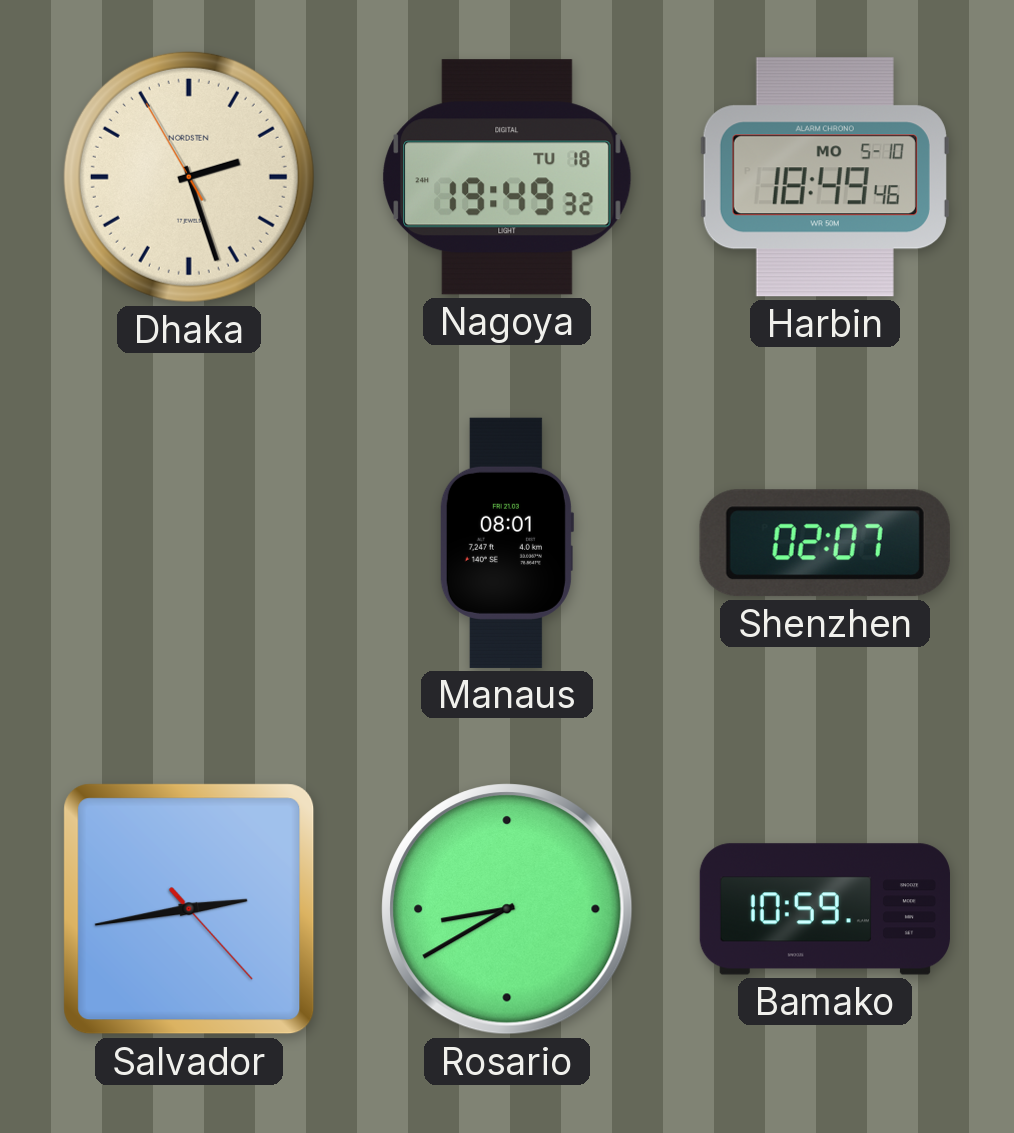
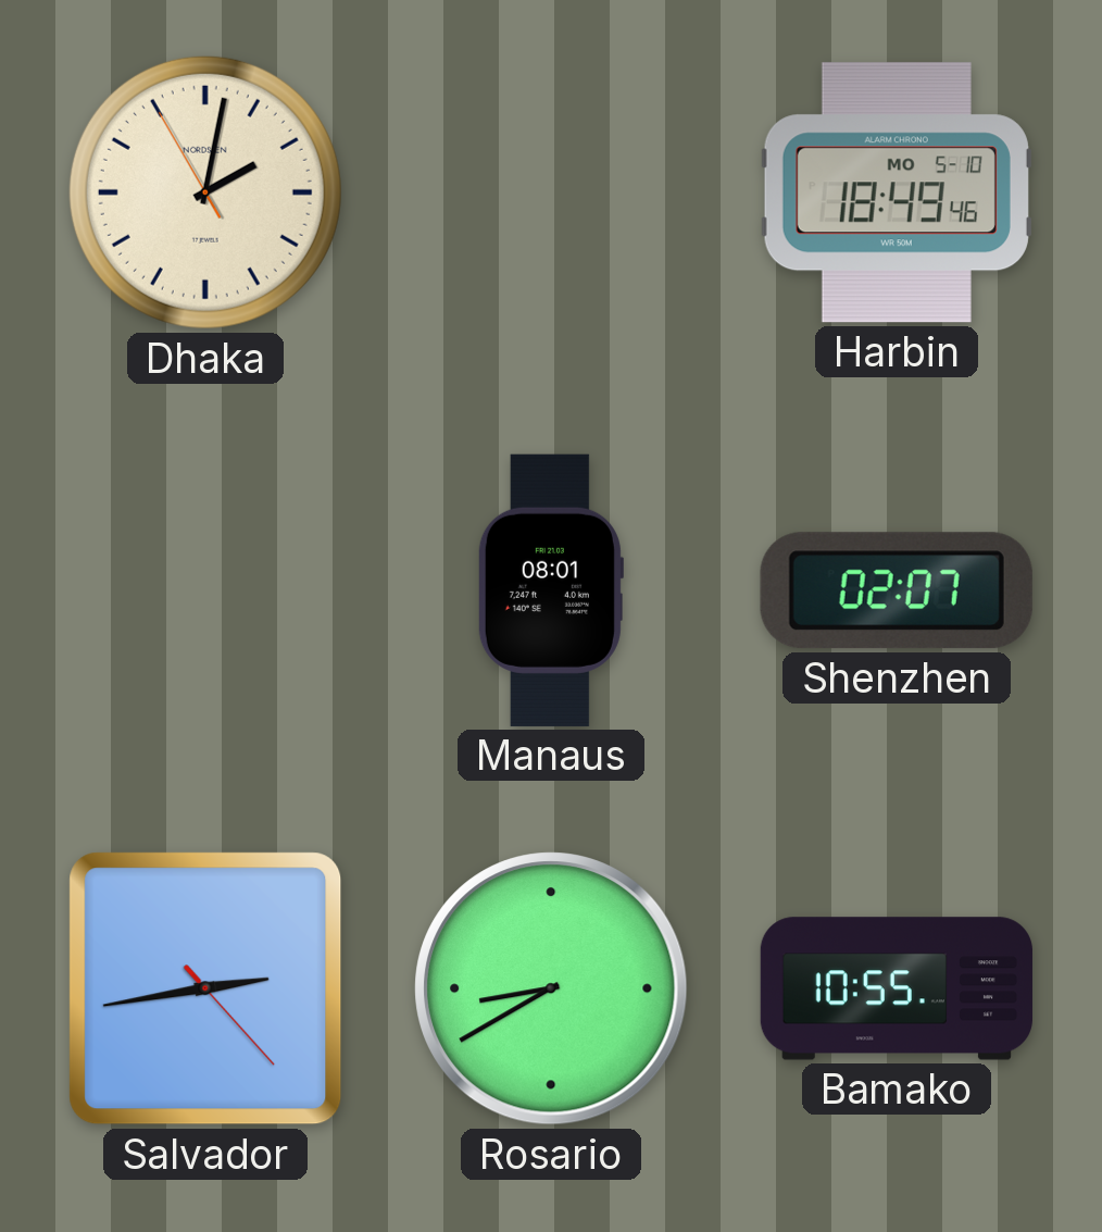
Dhaka: 2:26 -> 2:01 (205, 192)
Nagoya: 19:49 -> none (508, 177)
Bamako: 10:59 -> 10:55 (897, 988)
